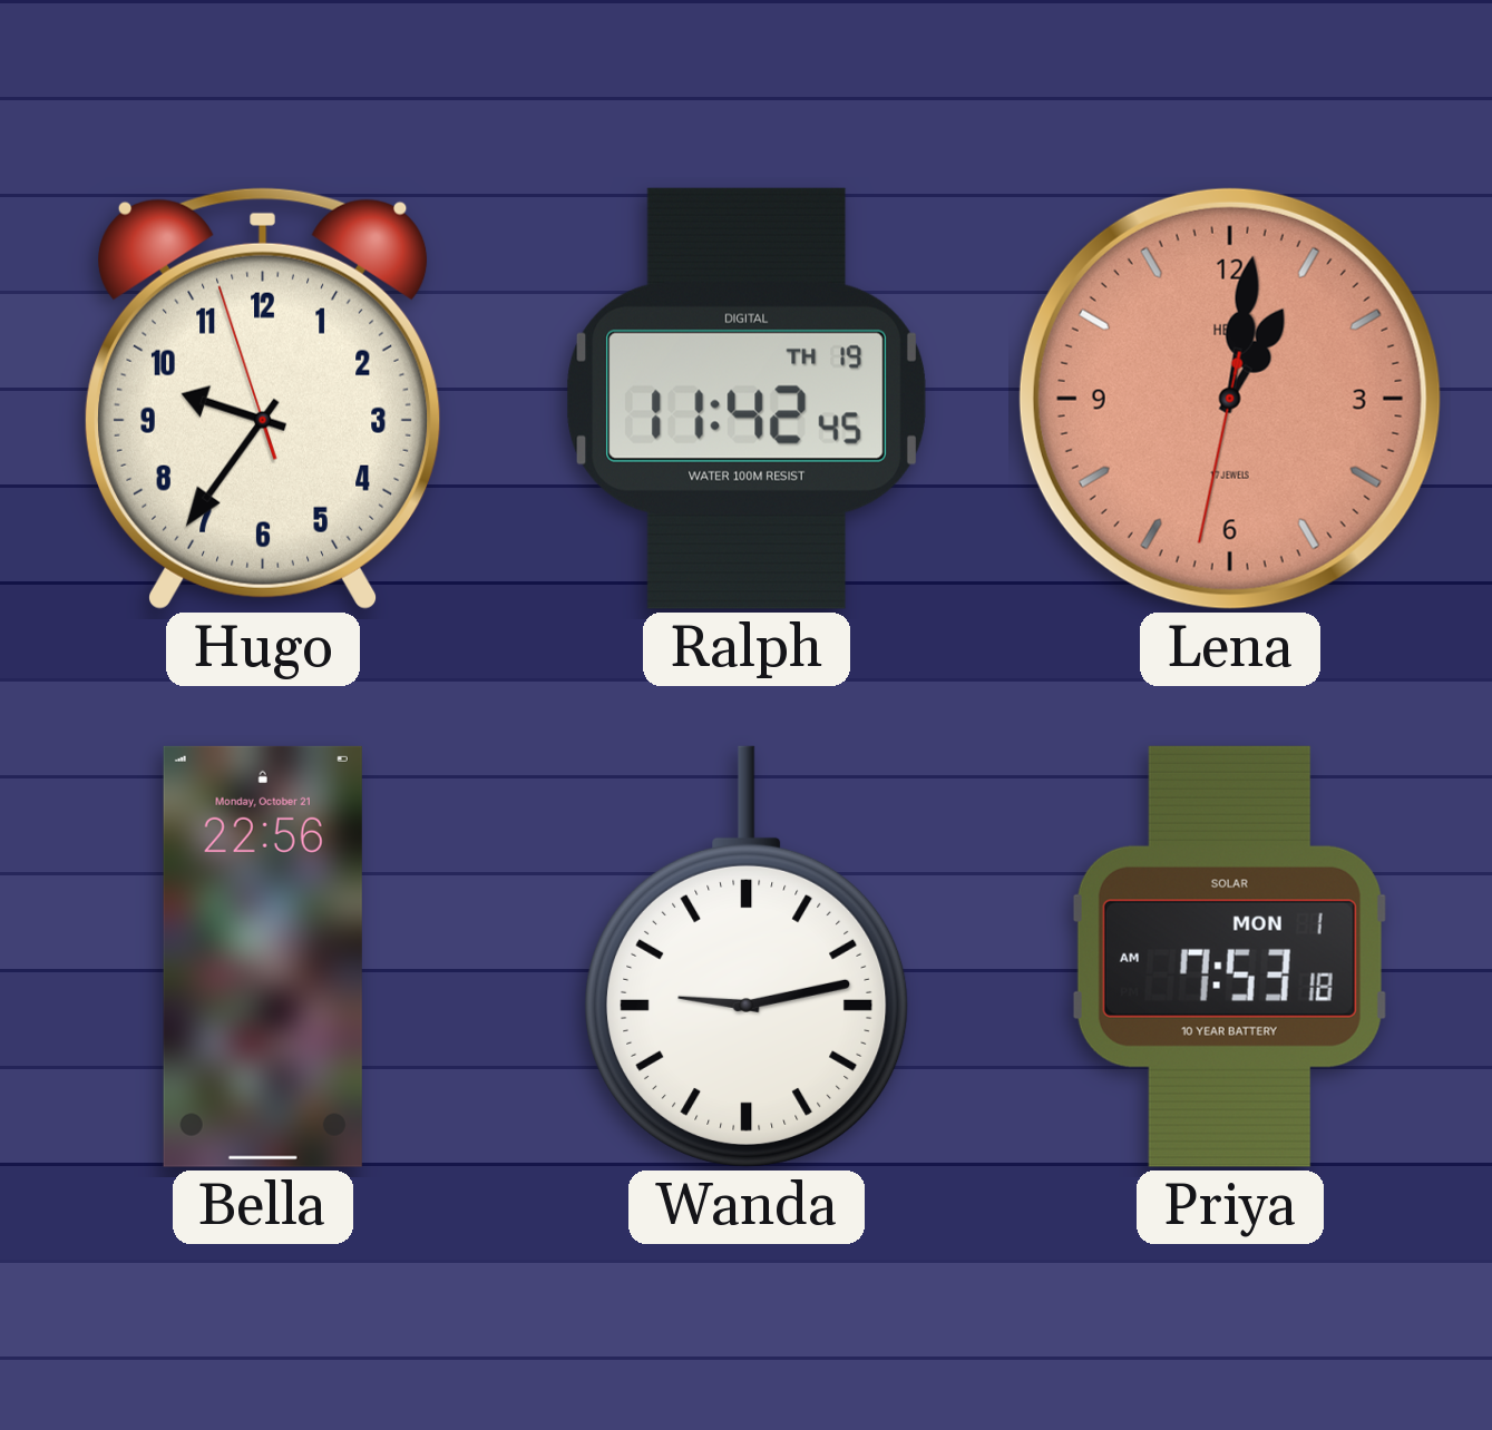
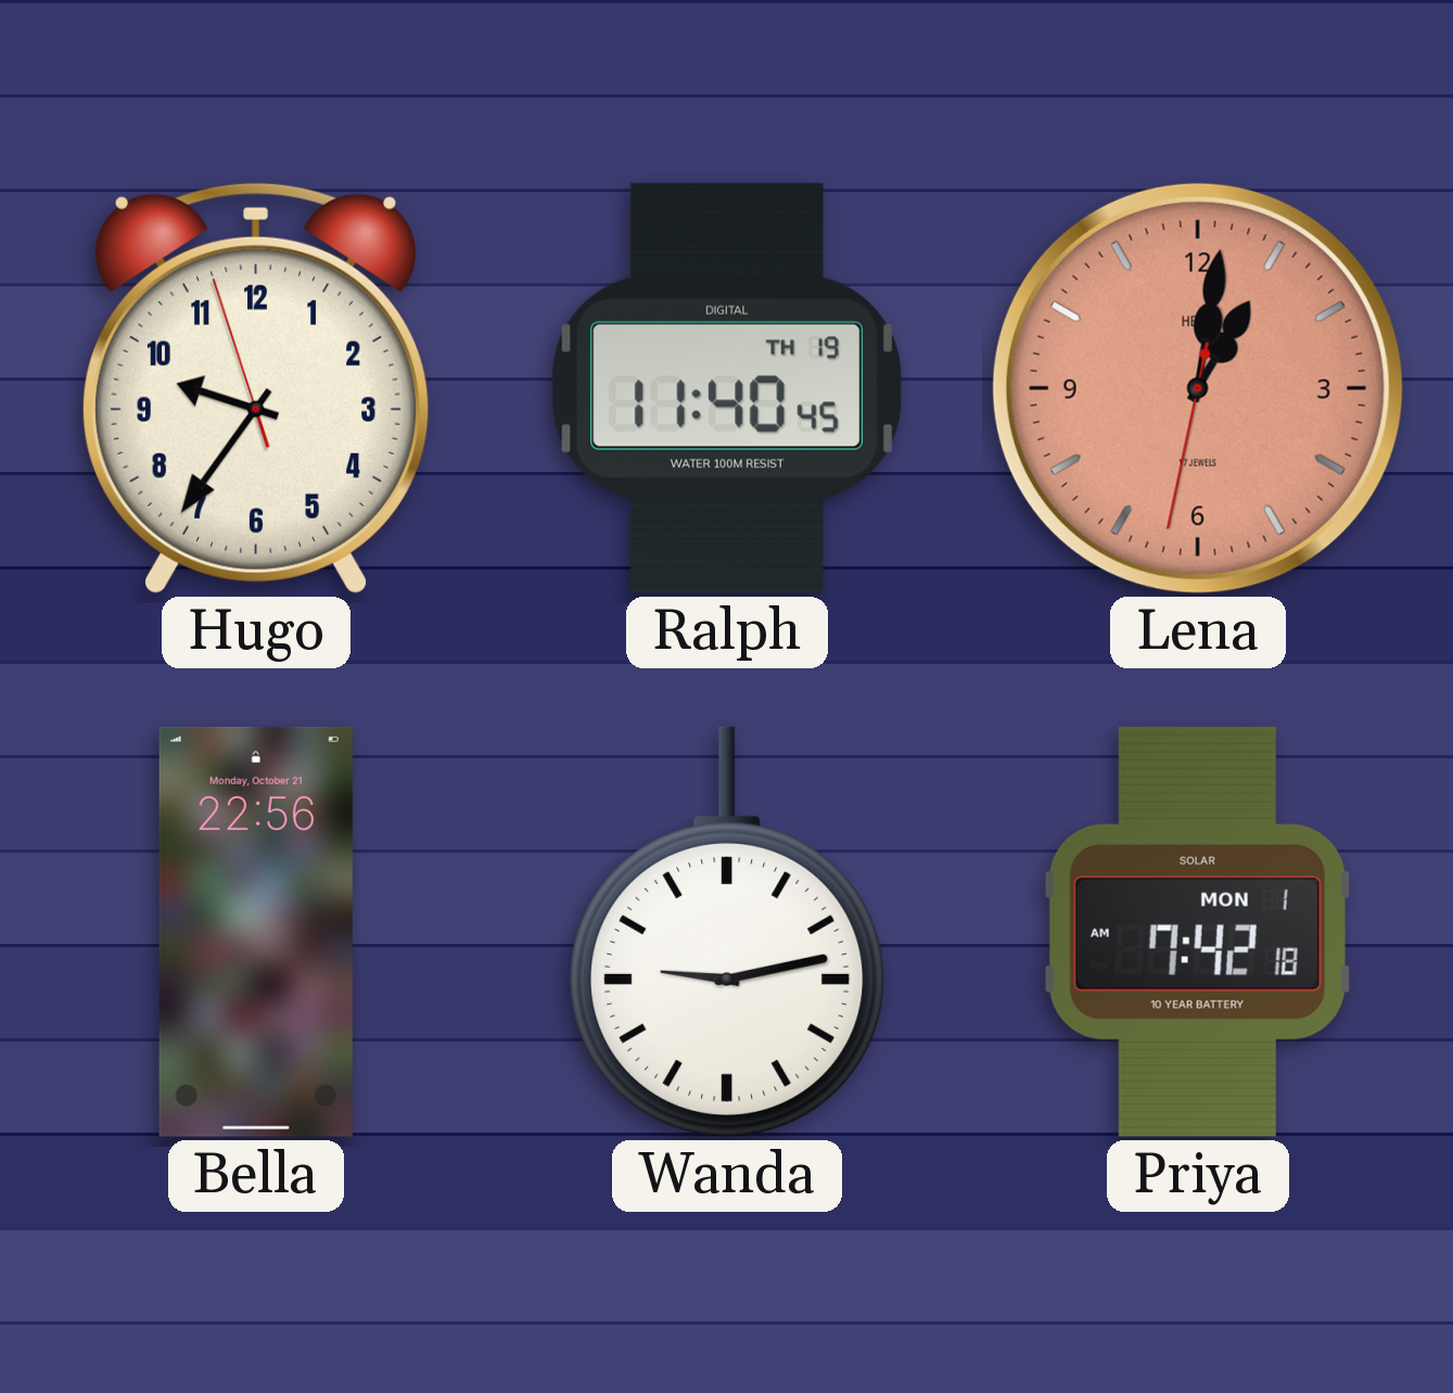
Ralph: 11:42 -> 11:40 (726, 388)
Priya: 7:53 -> 7:42 (1197, 932)
